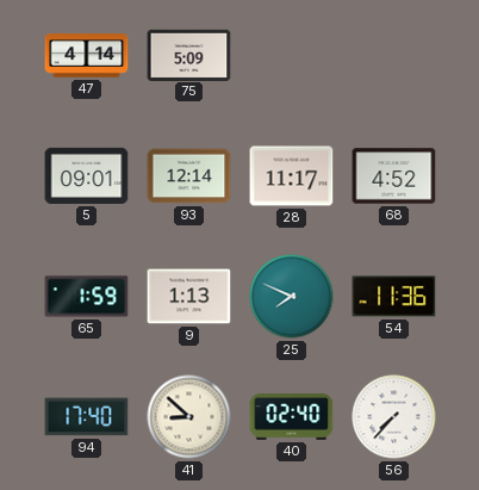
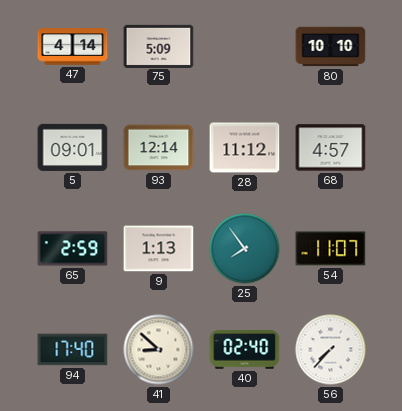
80: none -> 10:10 (331, 47)
28: 11:17 -> 11:12 (245, 148)
68: 4:52 -> 4:57 (331, 148)
65: 1:59 -> 2:59 (73, 249)
25: 7:49 -> 7:54 (245, 249)
54: 11:36 -> 11:07 (331, 249)
